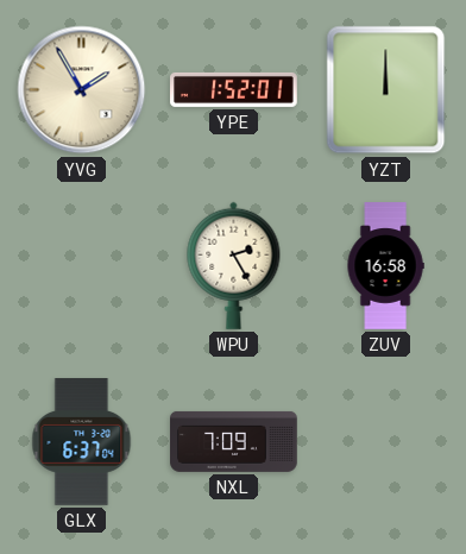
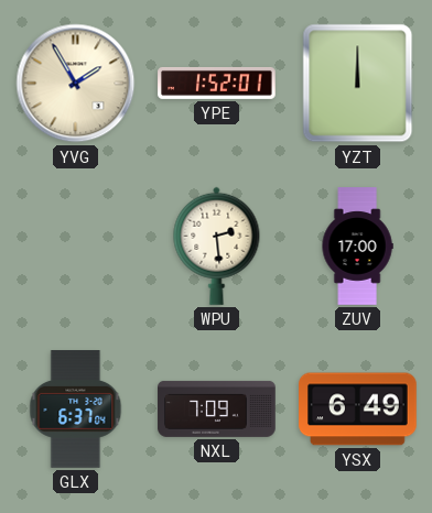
WPU: 2:25 -> 2:29 (217, 245)
ZUV: 16:58 -> 17:00 (357, 247)
YSX: none -> 6:49 (358, 410)
